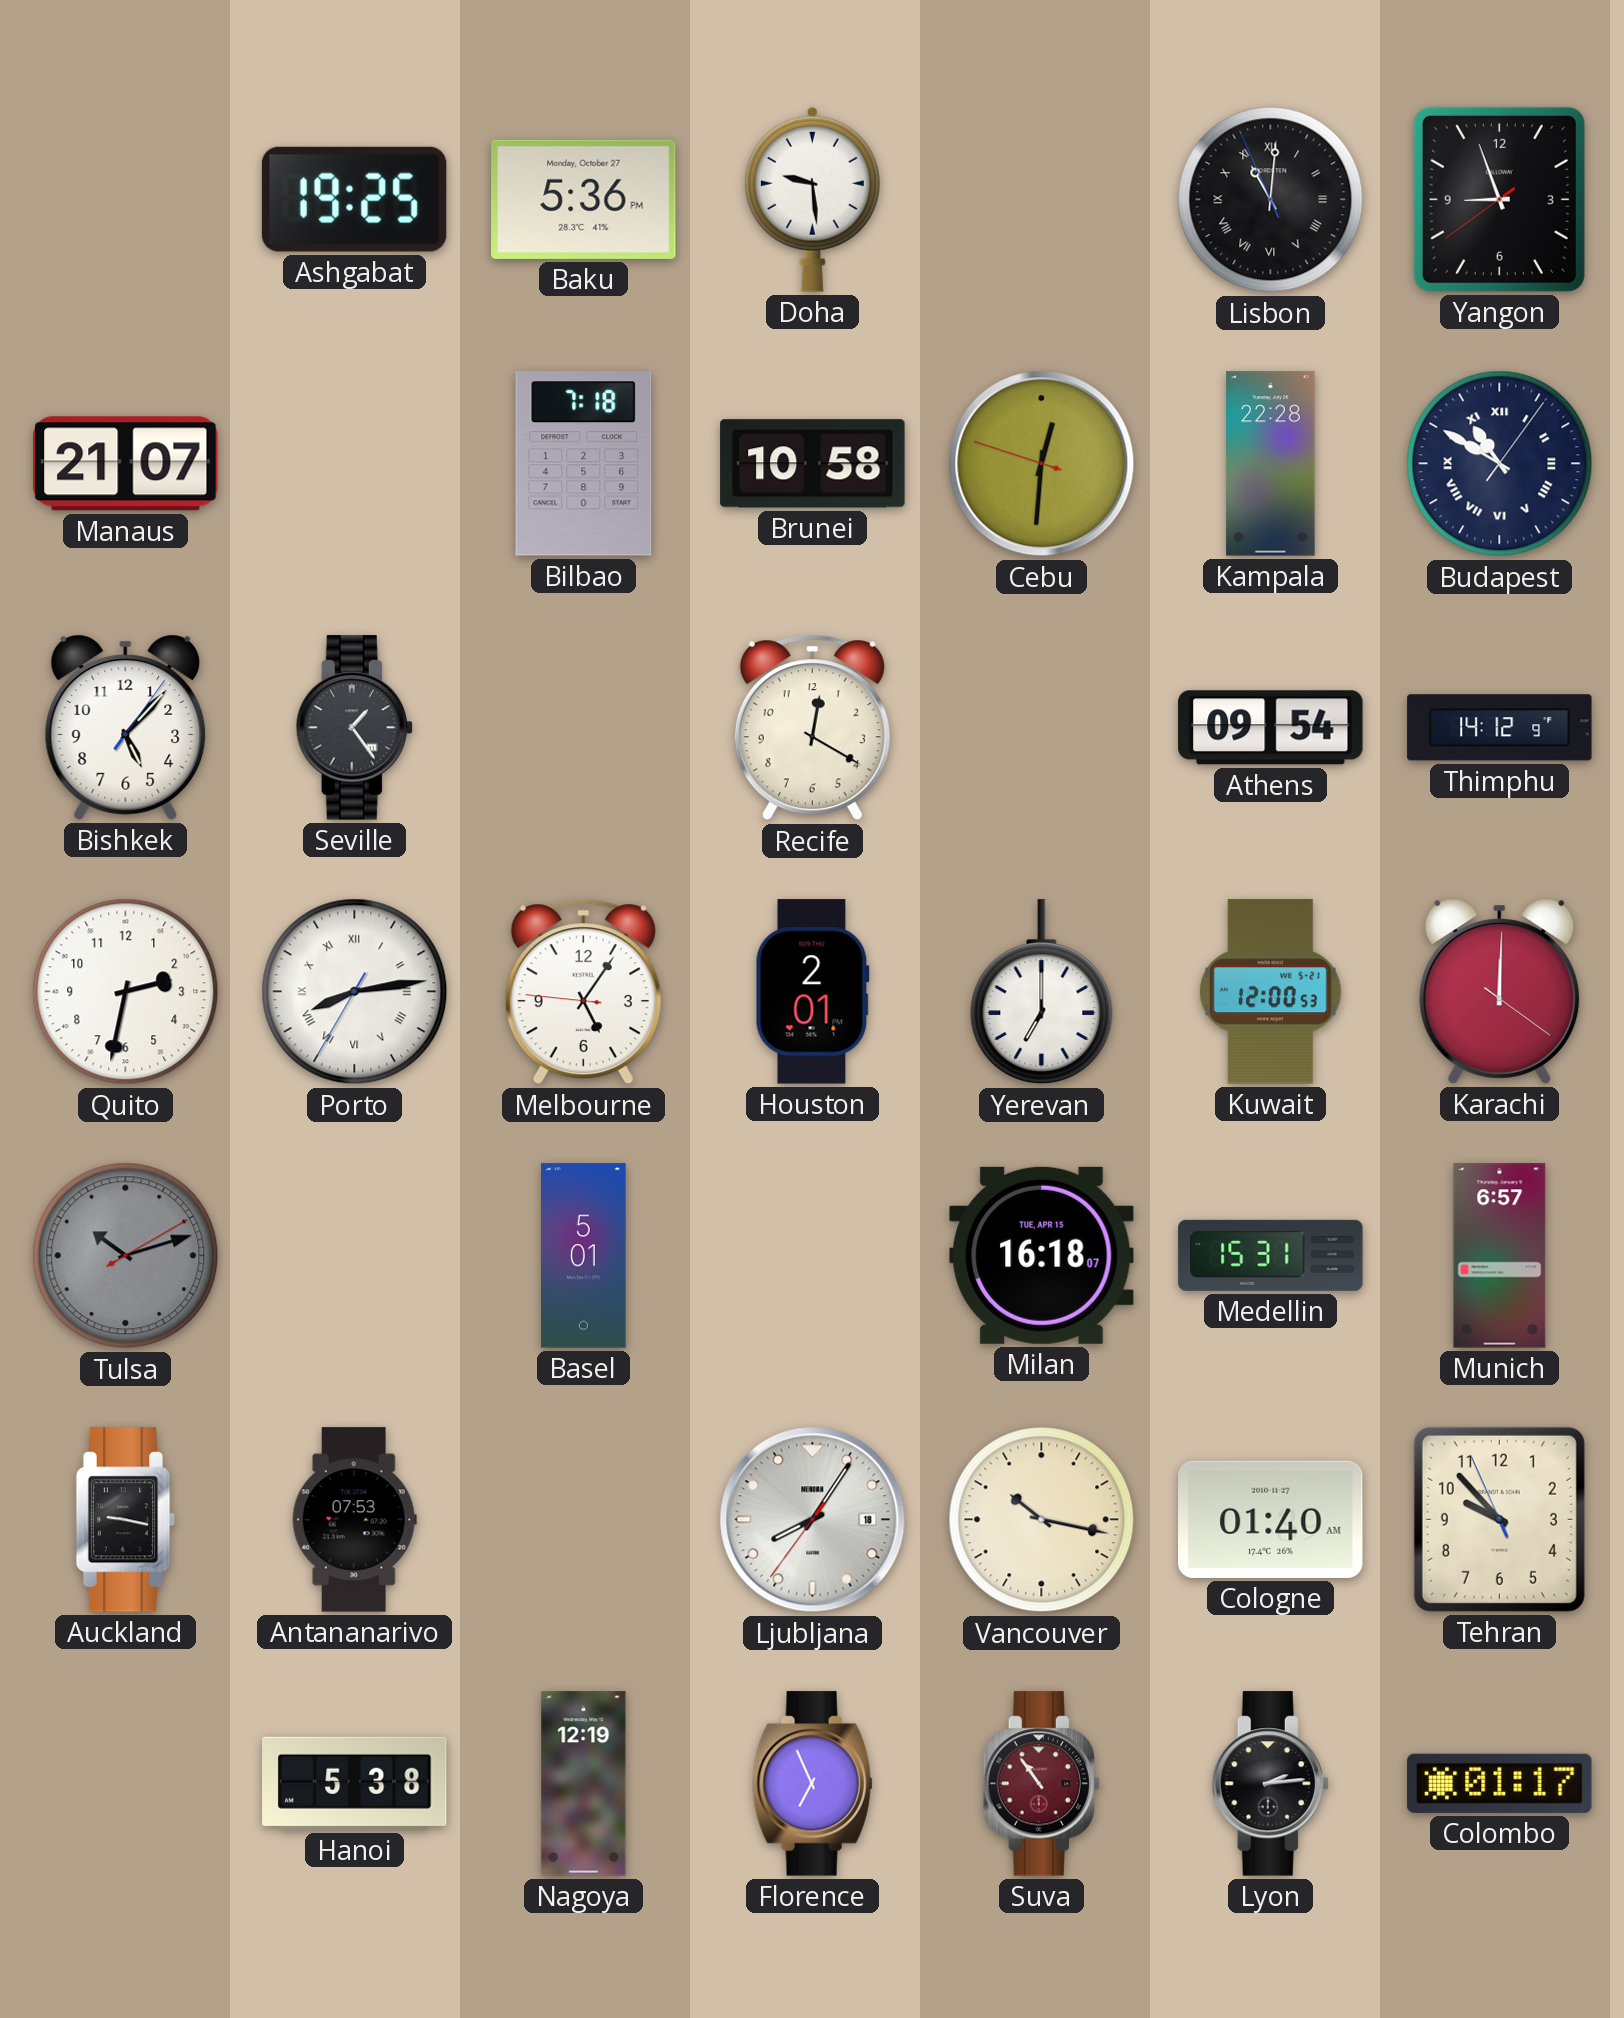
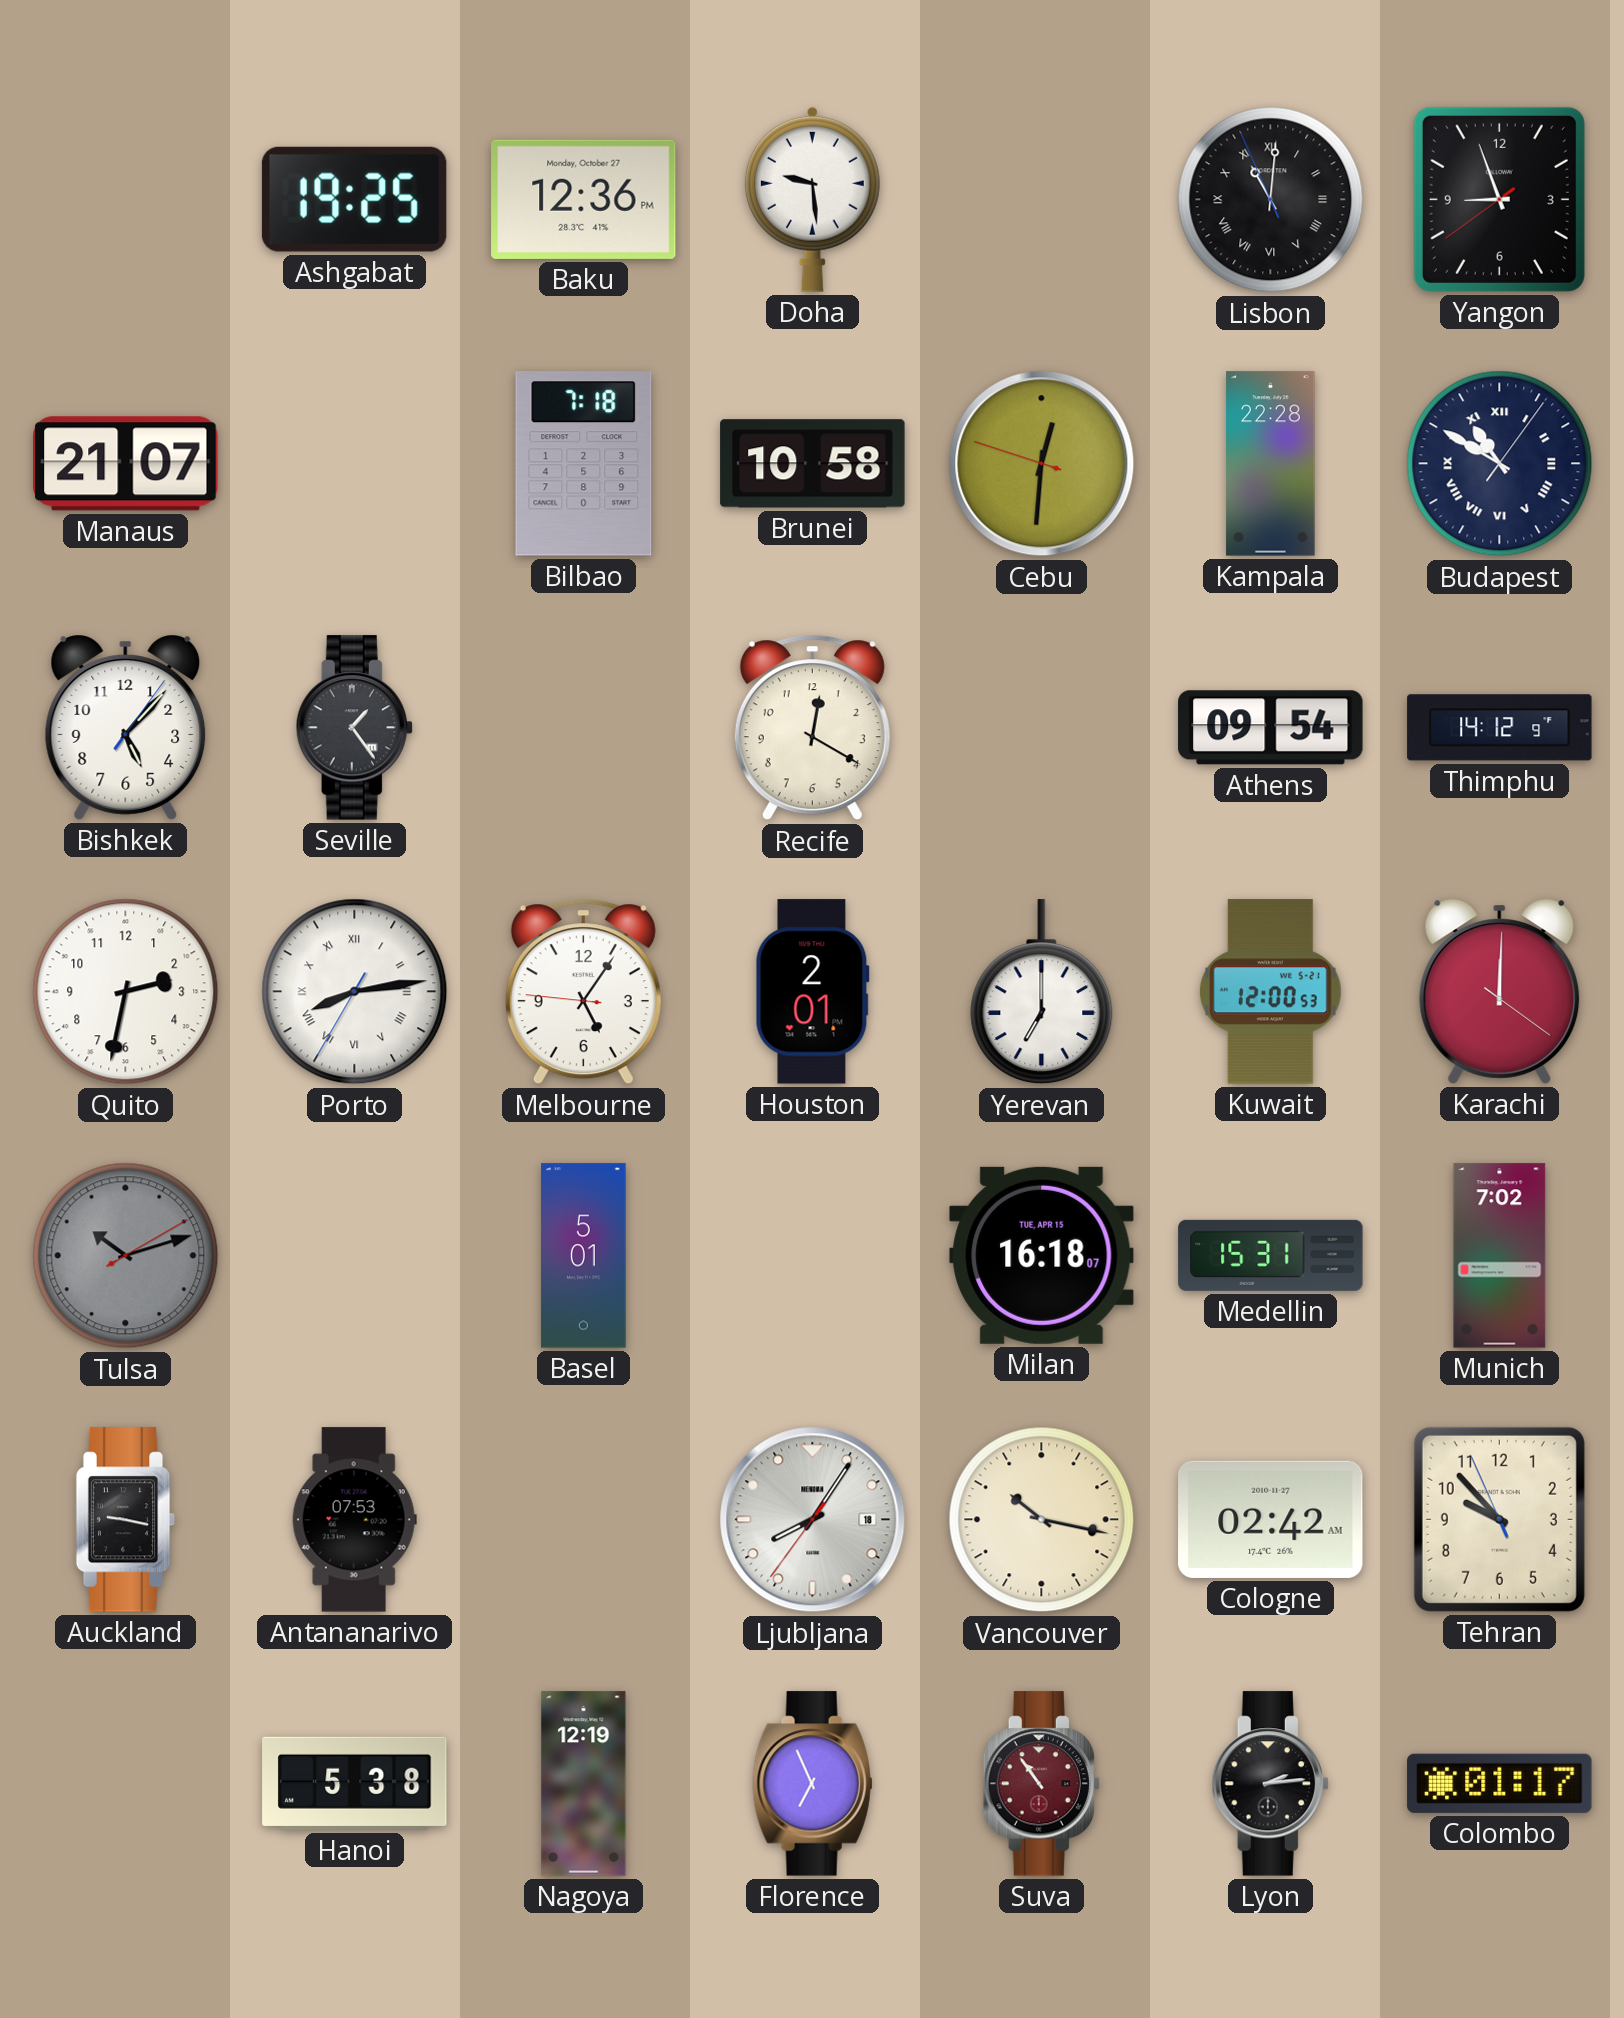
Baku: 5:36 -> 12:36 (584, 199)
Munich: 6:57 -> 7:02 (1500, 1256)
Cologne: 01:40 -> 02:42 (1271, 1519)
